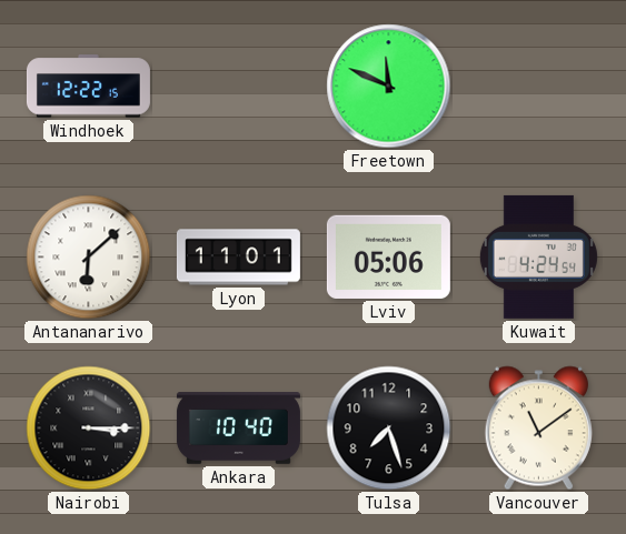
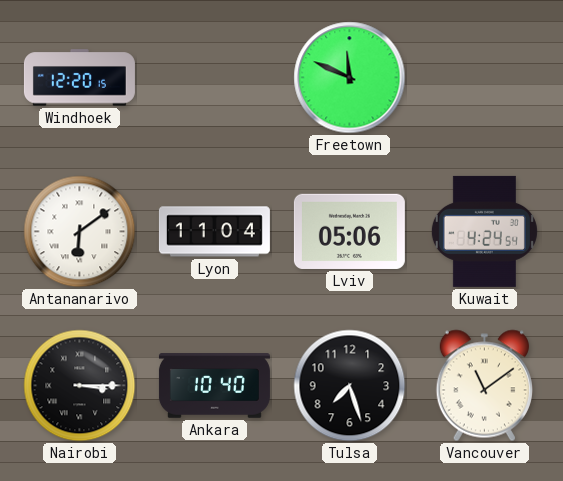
Windhoek: 12:22 -> 12:20 (79, 78)
Antananarivo: 6:08 -> 6:09 (80, 232)
Lyon: 11:01 -> 11:04 (214, 232)
